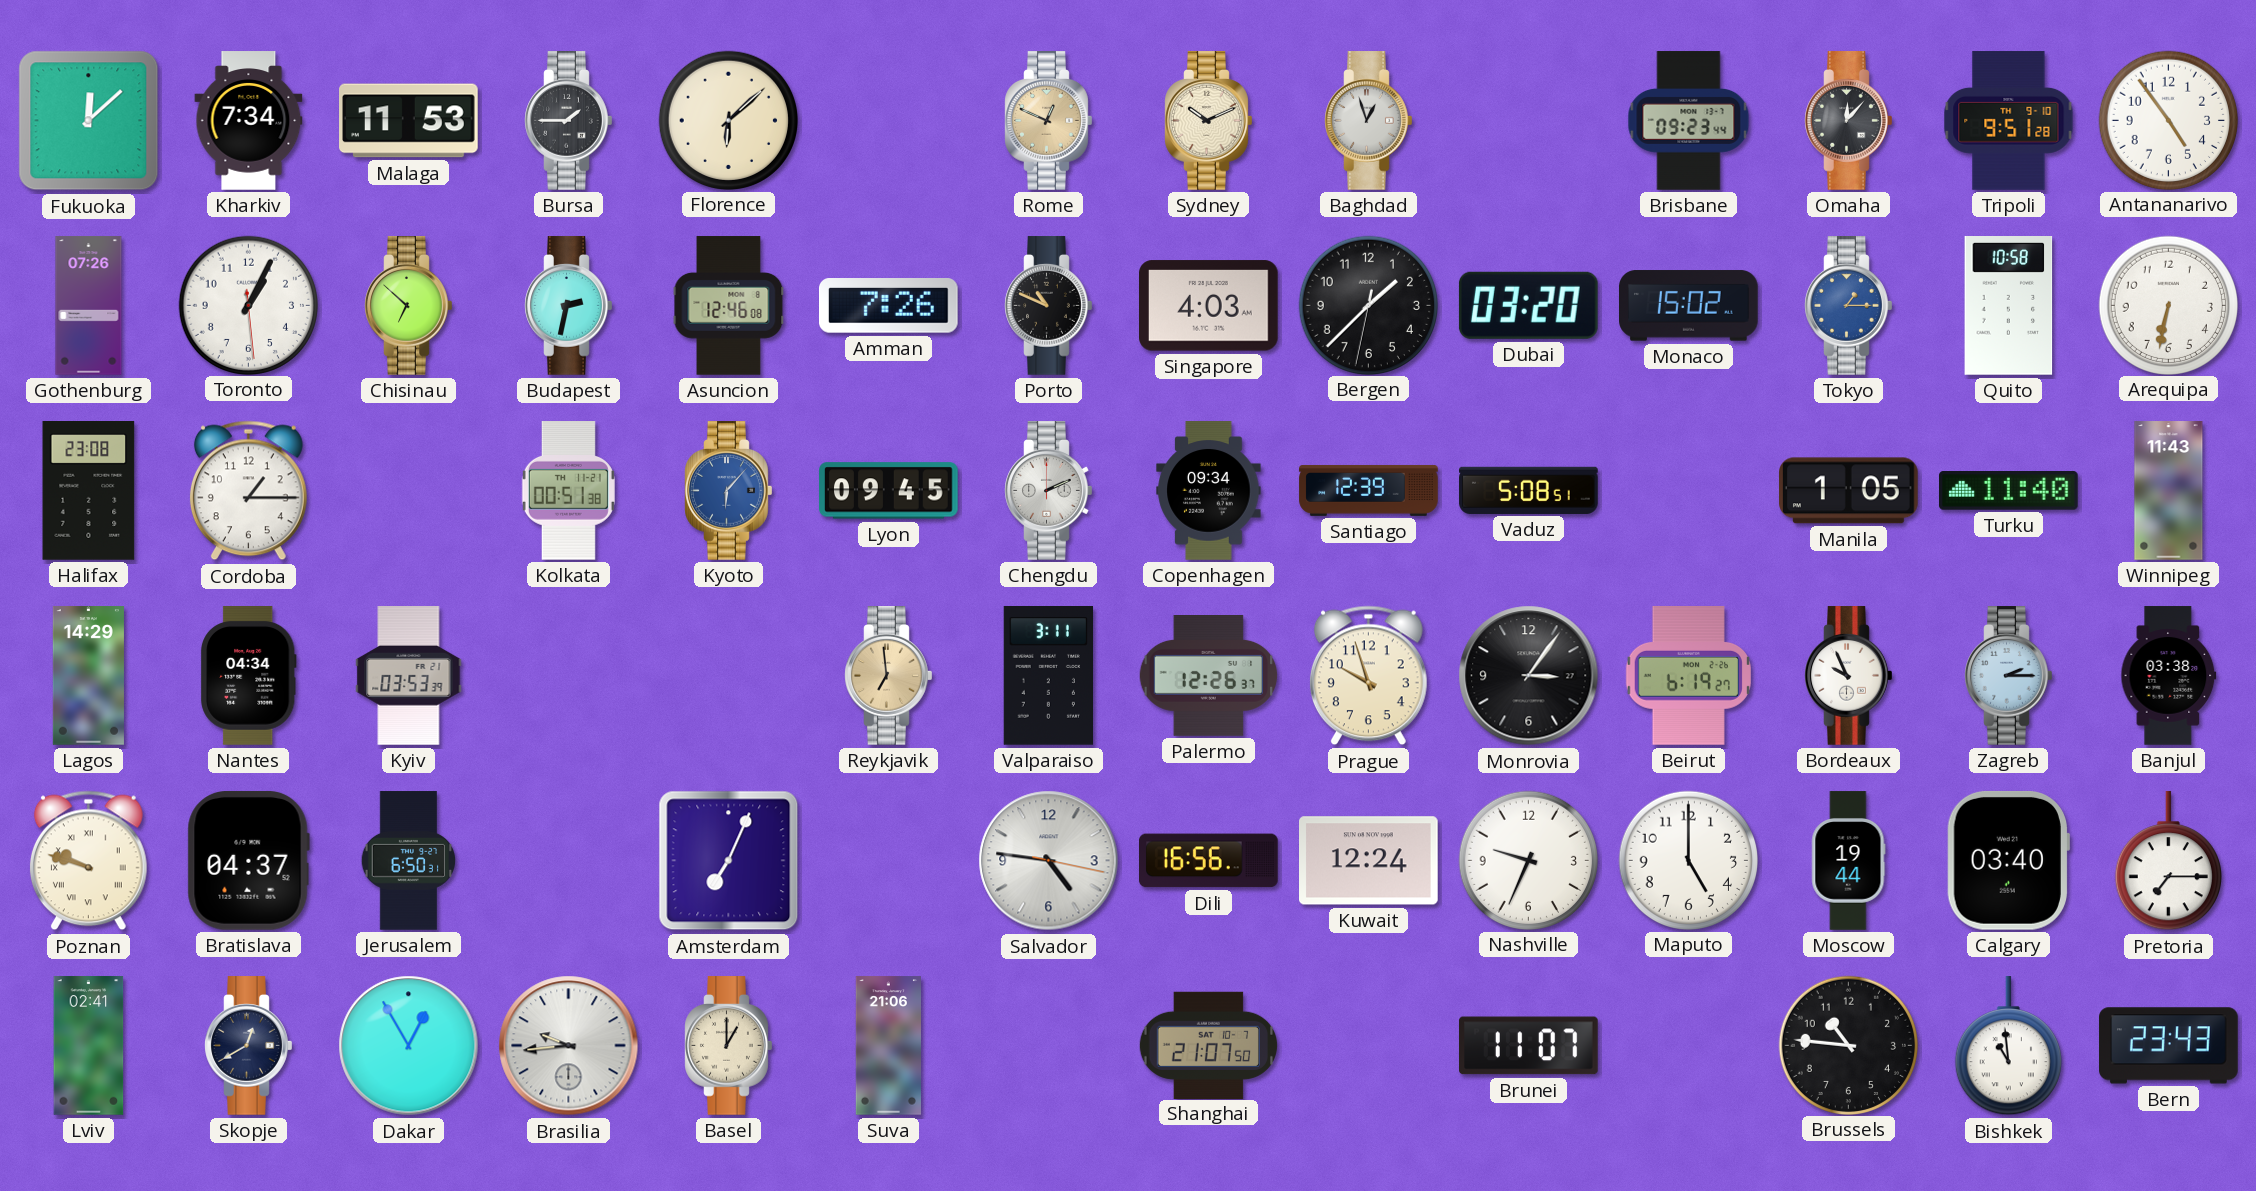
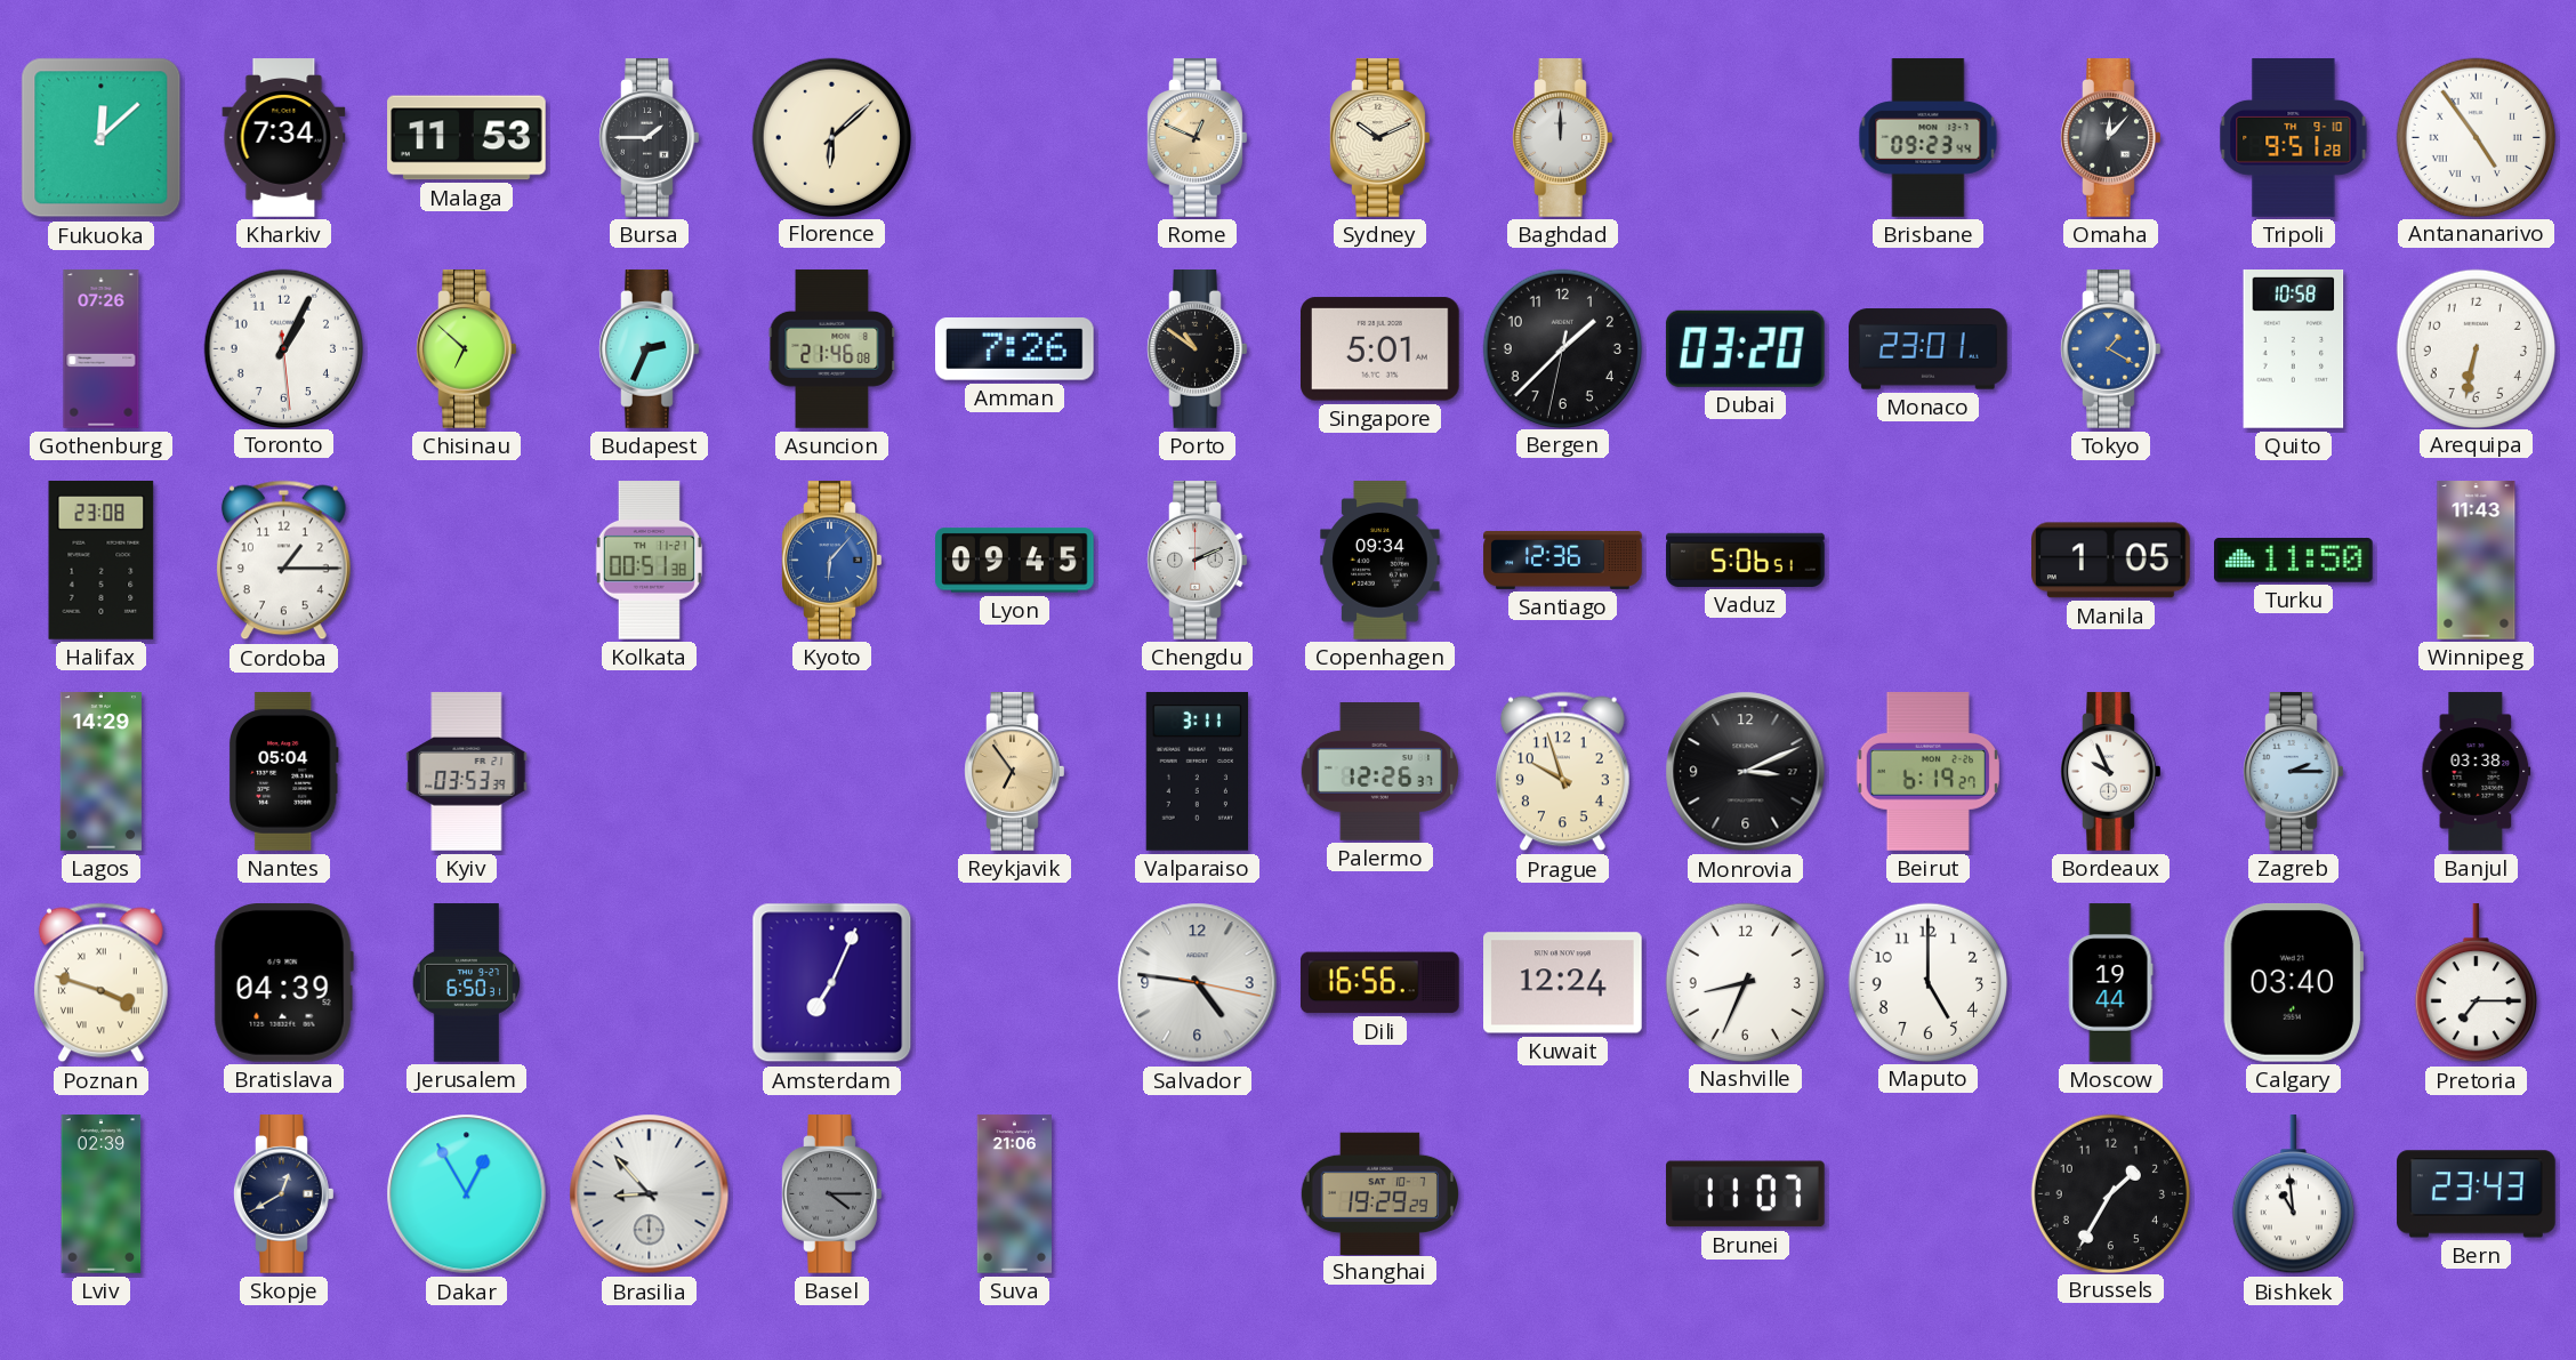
Baghdad: 12:57 -> 12:00 (1563, 138)
Antananarivo numerals: Arabic -> Roman (2476, 137)
Budapest: 2:32 -> 2:34 (650, 349)
Asuncion: 12:46 -> 21:46 (832, 349)
Porto: 10:49 -> 10:51 (1198, 349)
Singapore: 4:03 -> 5:01 (1380, 349)
Monaco: 15:02 -> 23:01 (1929, 349)
Tokyo: 1:15 -> 1:20 (2111, 349)
Santiago: 12:39 -> 12:36 (1563, 560)
Vaduz: 5:08 -> 5:06 (1746, 560)
Turku: 11:40 -> 11:50 (2294, 561)
Nantes: 04:34 -> 05:04 (283, 772)
Reykjavik: 6:59 -> 6:54 (1015, 772)
Monrovia: 3:06 -> 3:11 (1746, 772)
Poznan: 9:48 -> 3:48 (100, 983)
Bratislava: 04:37 -> 04:39 (283, 983)
Nashville: 9:34 -> 8:34 (1745, 982)
Lviv: 02:41 -> 02:39 (102, 1194)
Brasilia: 9:44 -> 8:53 (650, 1194)
Basel: 1:00 -> 4:15 (832, 1194)
Basel dial: cream -> grey (832, 1194)
Shanghai: 21:07 -> 19:29 (1379, 1193)
Brussels: 10:46 -> 1:35 (2110, 1193)
